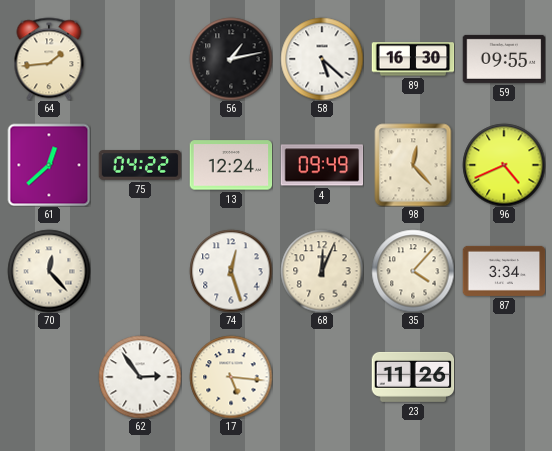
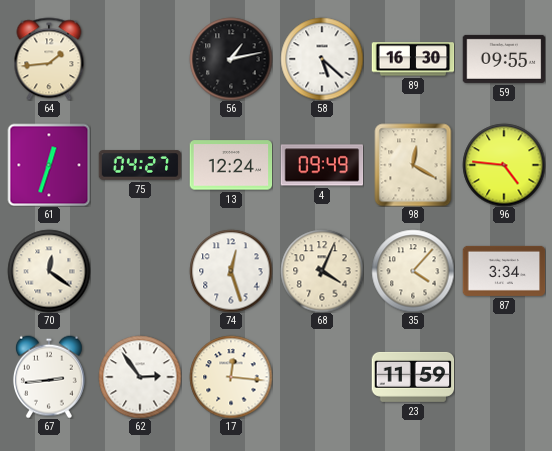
61: 12:38 -> 12:33 (49, 165)
75: 04:22 -> 04:27 (140, 165)
98: 12:23 -> 12:20 (413, 165)
96: 4:41 -> 4:46 (504, 165)
70: 12:23 -> 12:21 (49, 271)
68: 12:04 -> 4:04 (322, 271)
67: none -> 2:44 (49, 377)
17: 5:16 -> 12:16 (231, 377)
23: 11:26 -> 11:59 (413, 377)
